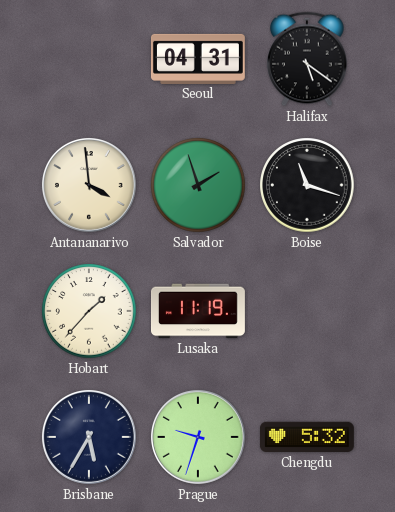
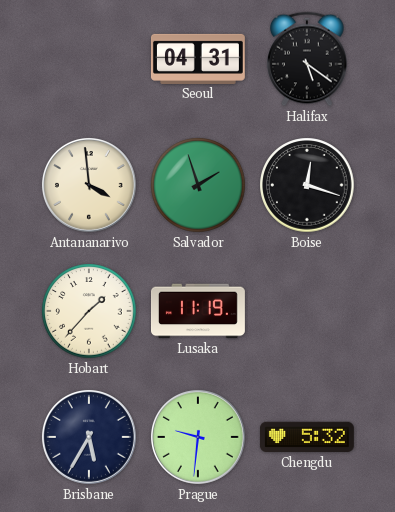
Boise: 11:18 -> 12:18 (307, 185)
Prague: 9:33 -> 9:31 (198, 437)
